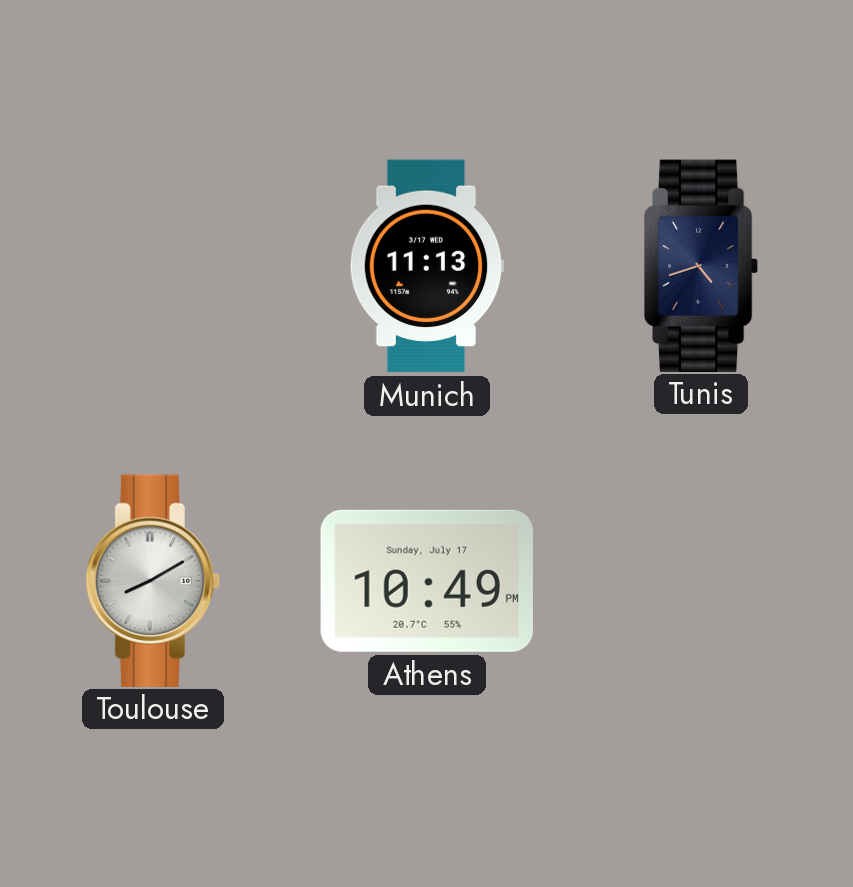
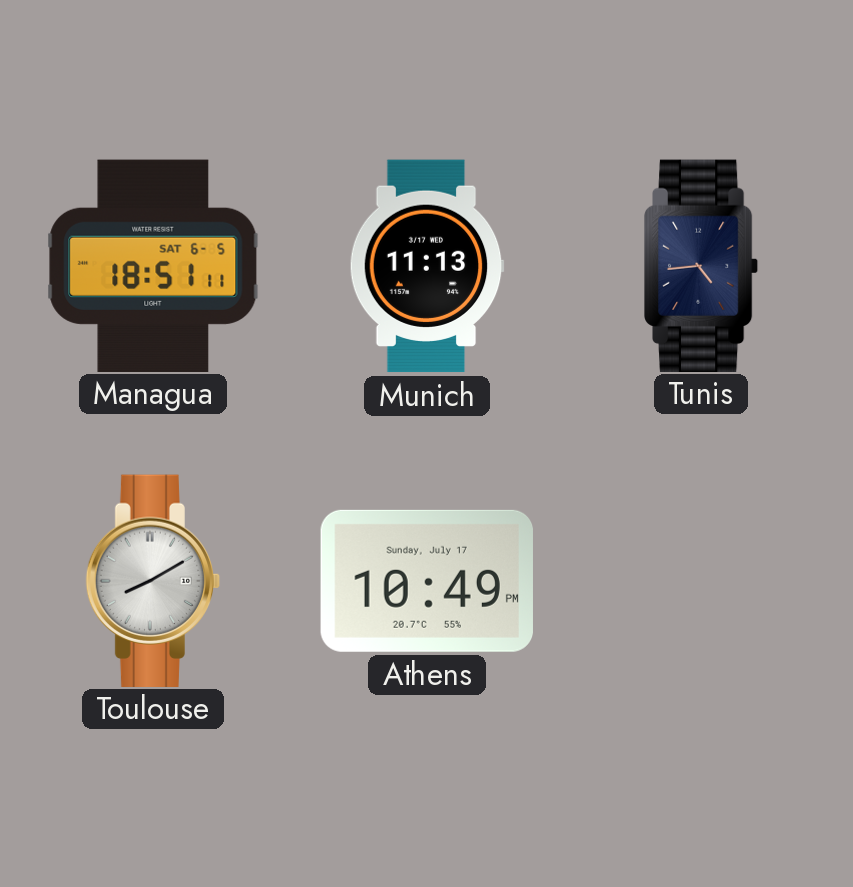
Managua: none -> 18:51 (153, 265)
Tunis: 4:42 -> 4:44 (702, 265)
